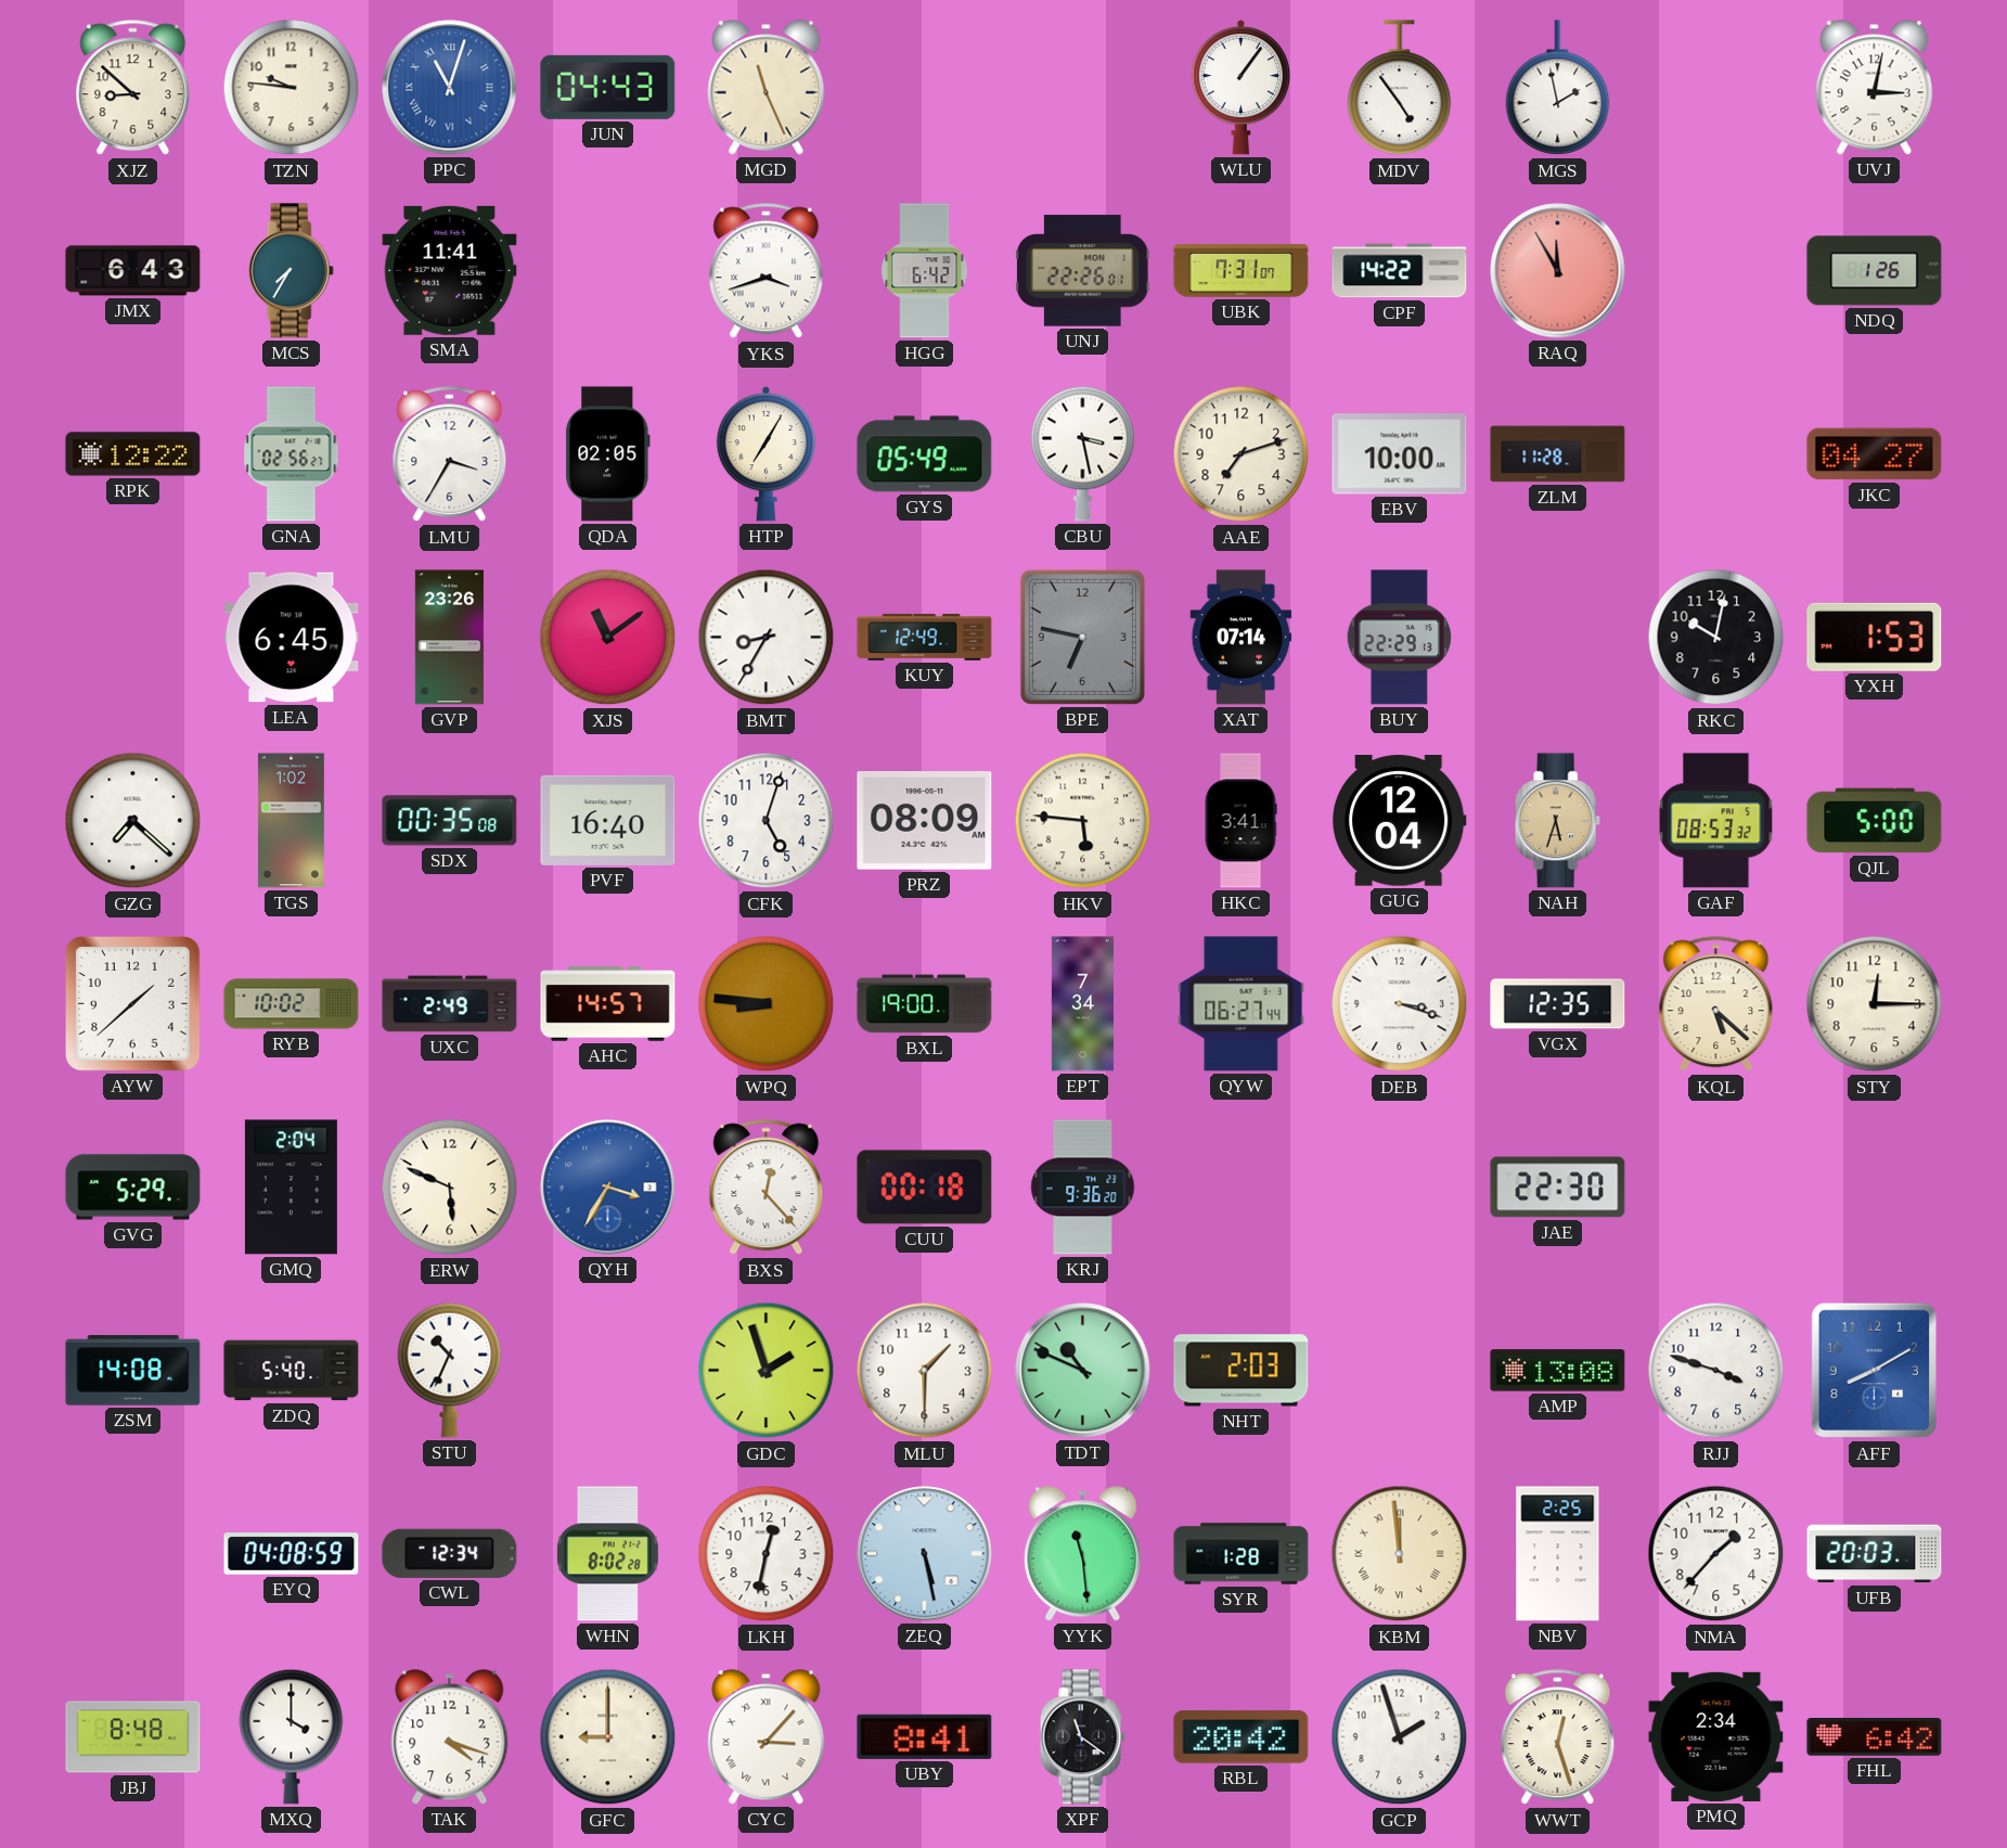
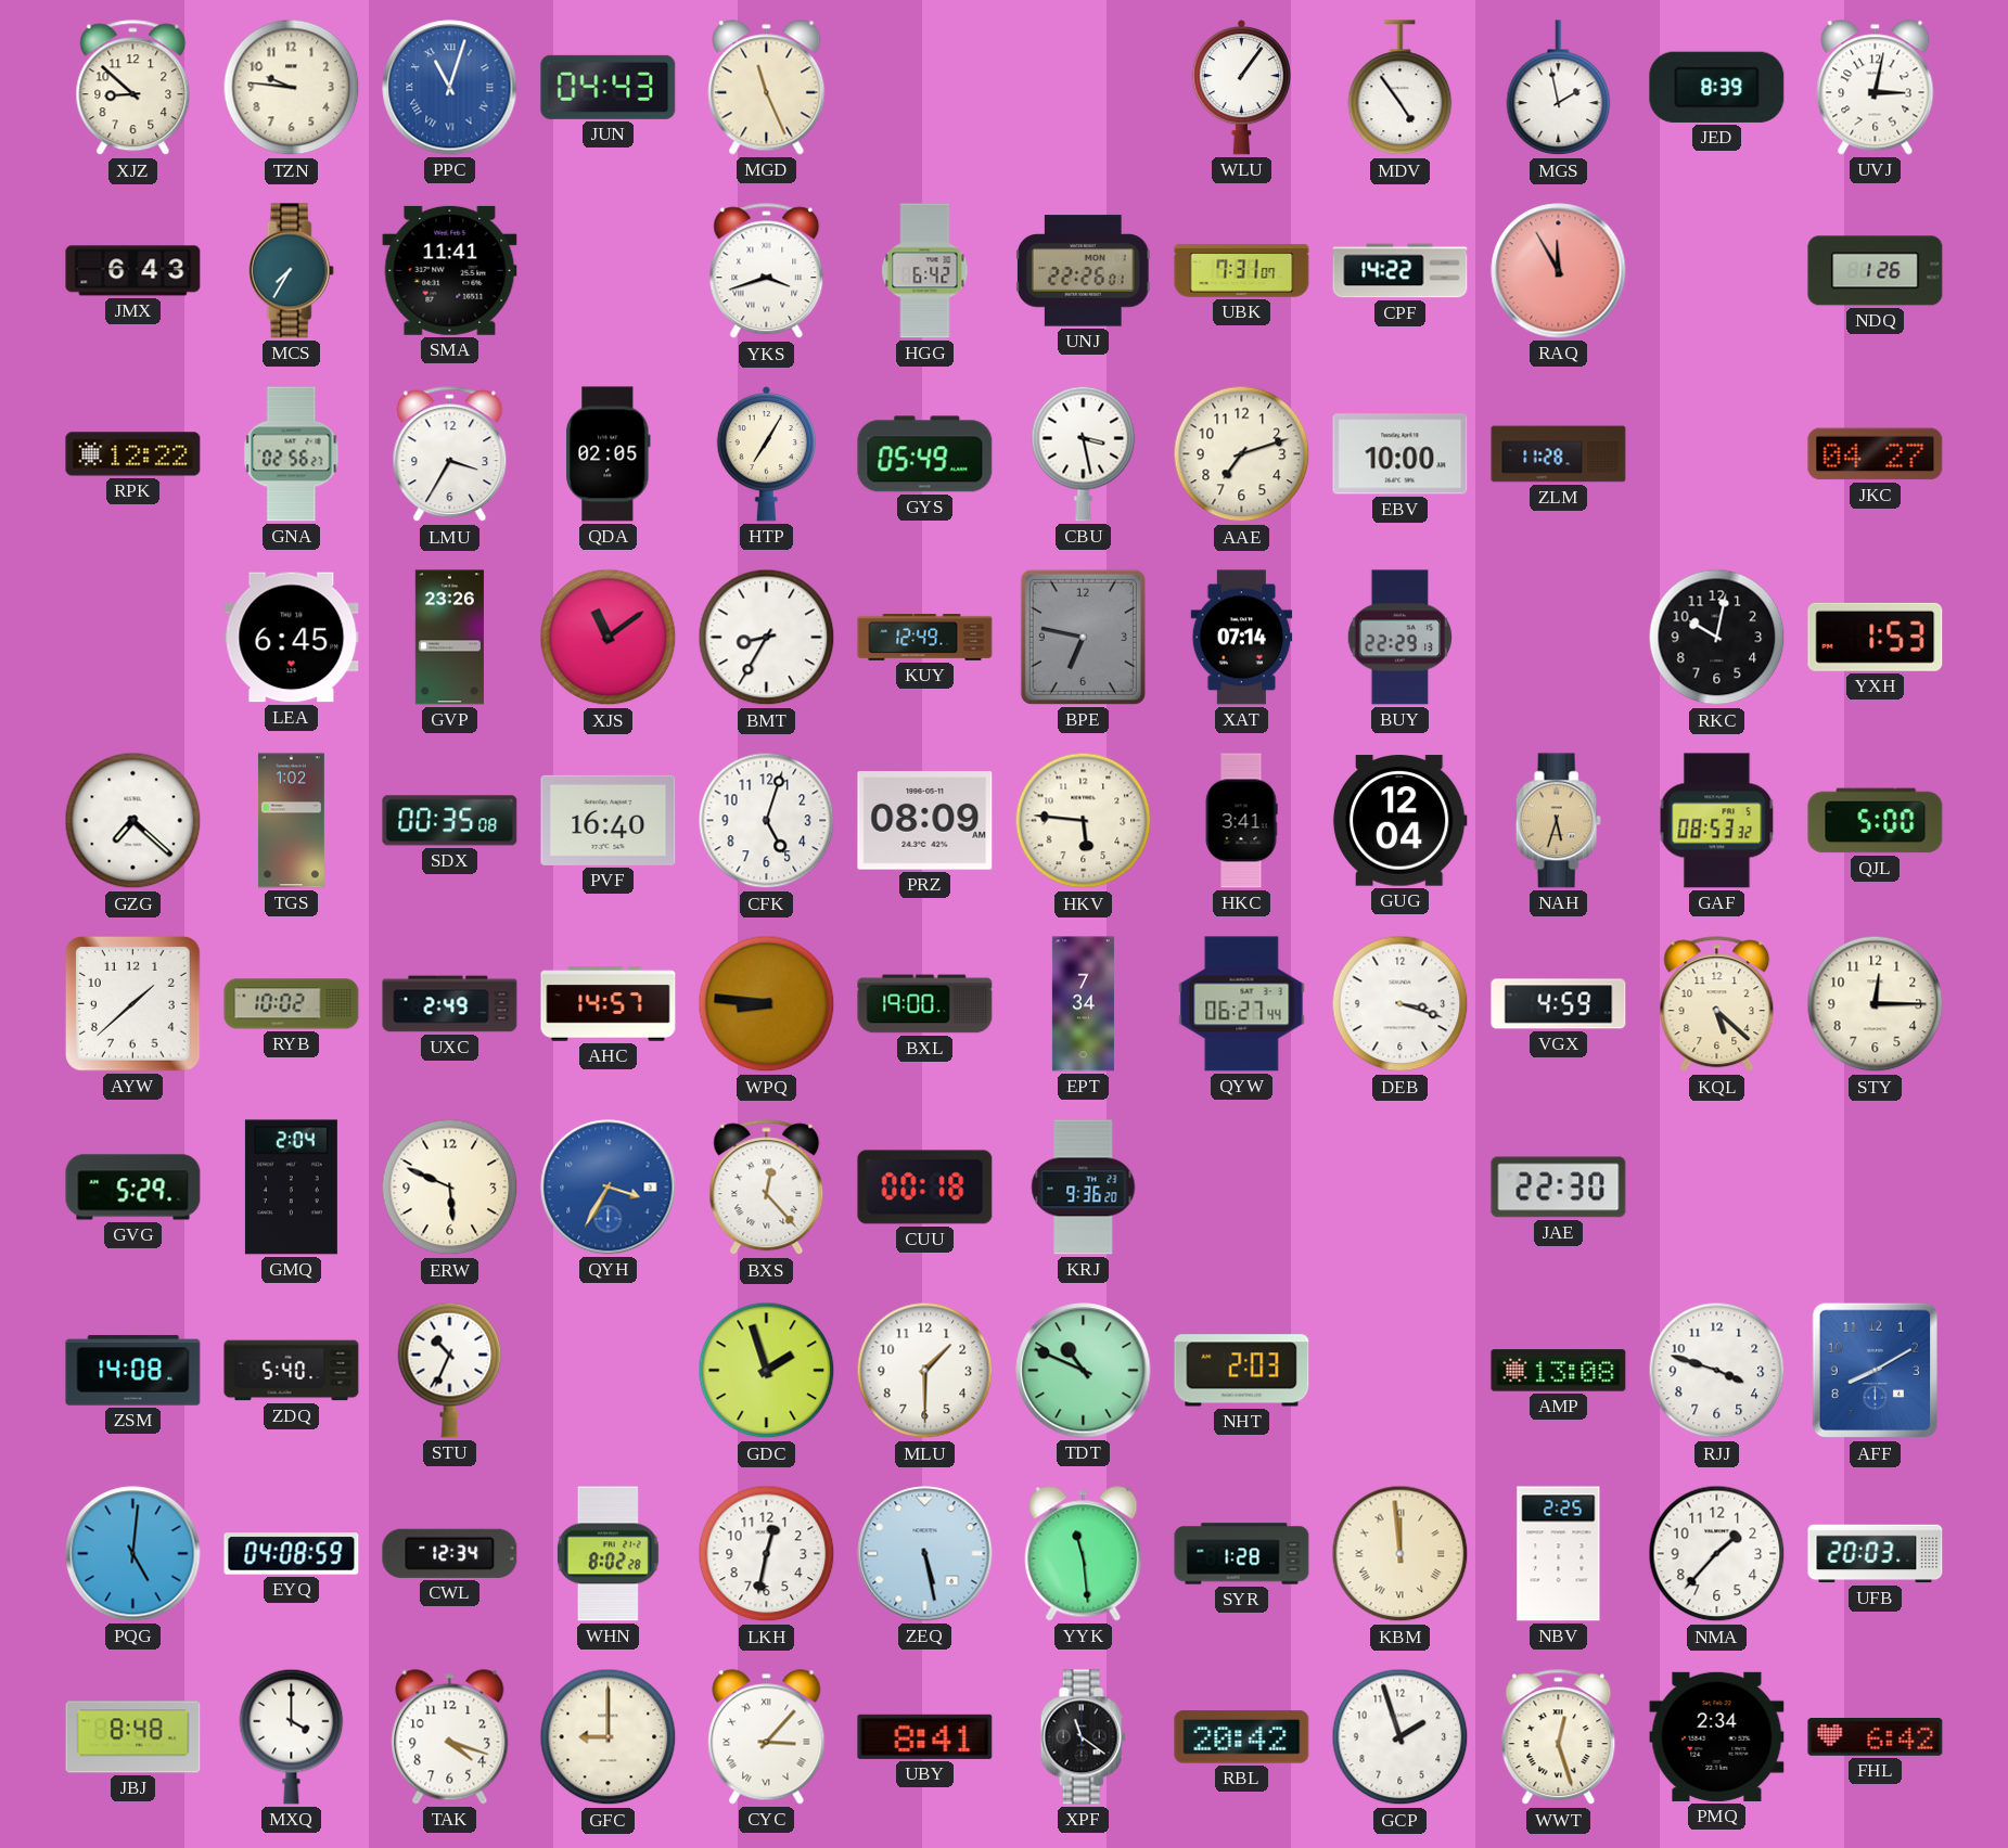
JED: none -> 8:39 (1717, 87)
VGX: 12:35 -> 4:59 (1559, 1004)
PQG: none -> 5:01 (133, 1554)
